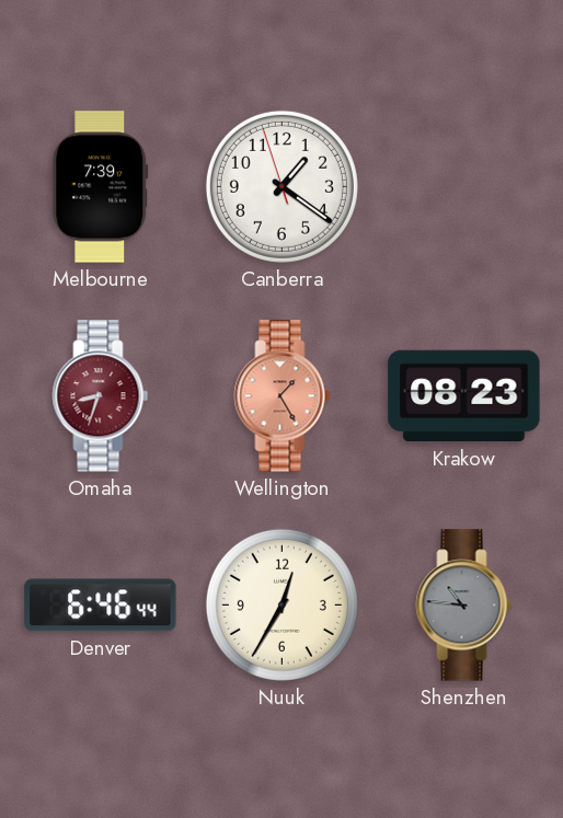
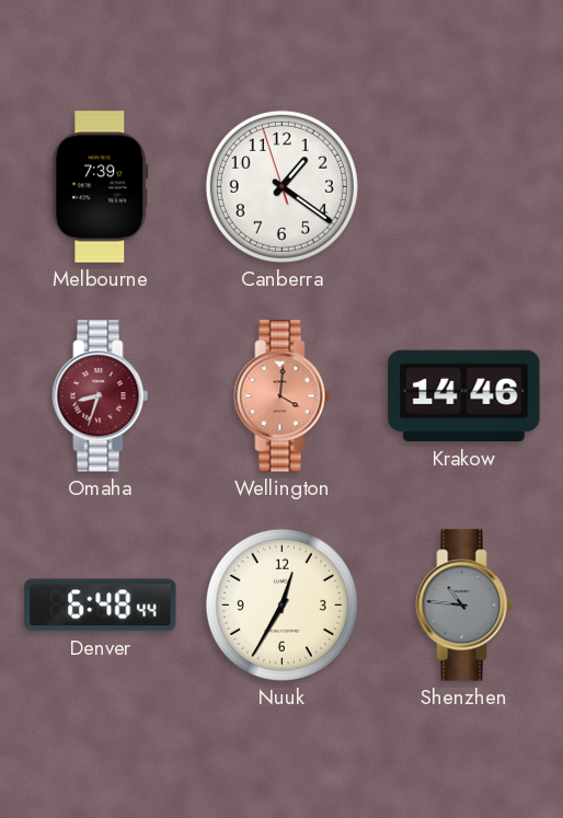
Wellington: 1:25 -> 4:01 (283, 396)
Krakow: 08:23 -> 14:46 (464, 396)
Denver: 6:46 -> 6:48 (101, 606)
